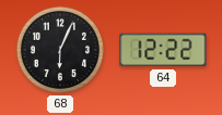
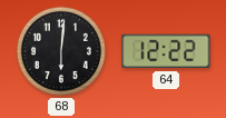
68: 6:04 -> 6:01 (61, 51)
